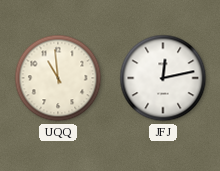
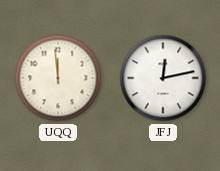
UQQ: 10:59 -> 11:59 (58, 78)
